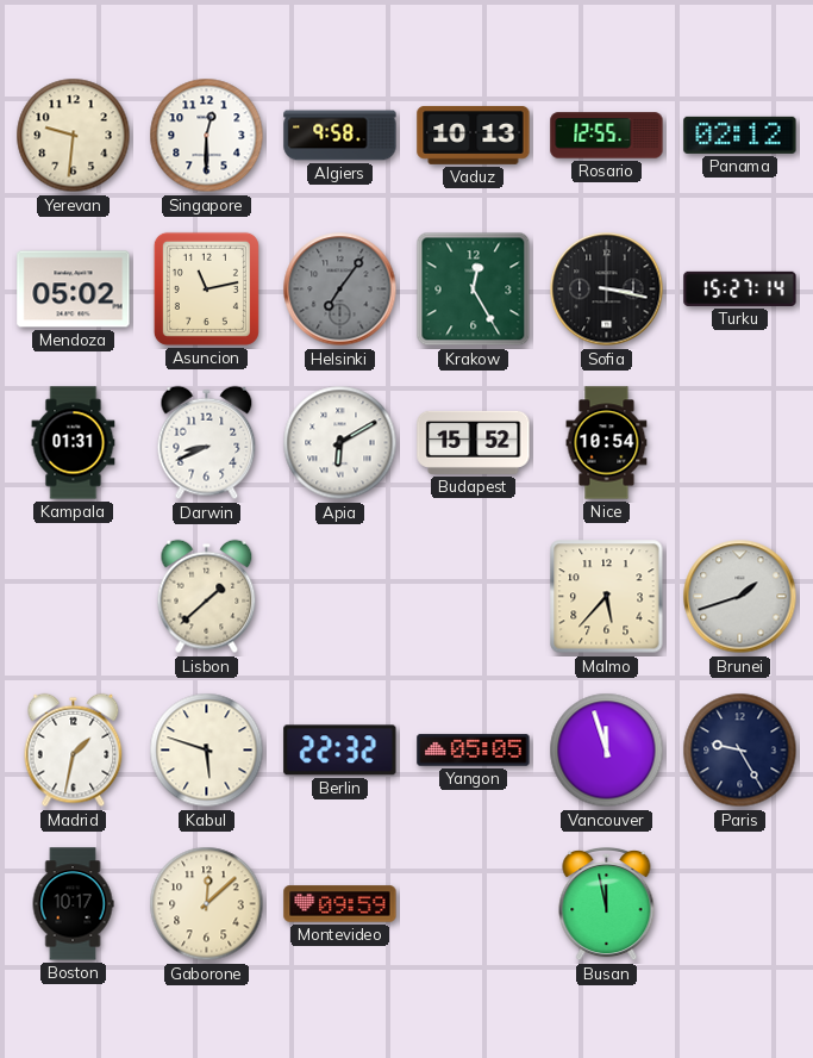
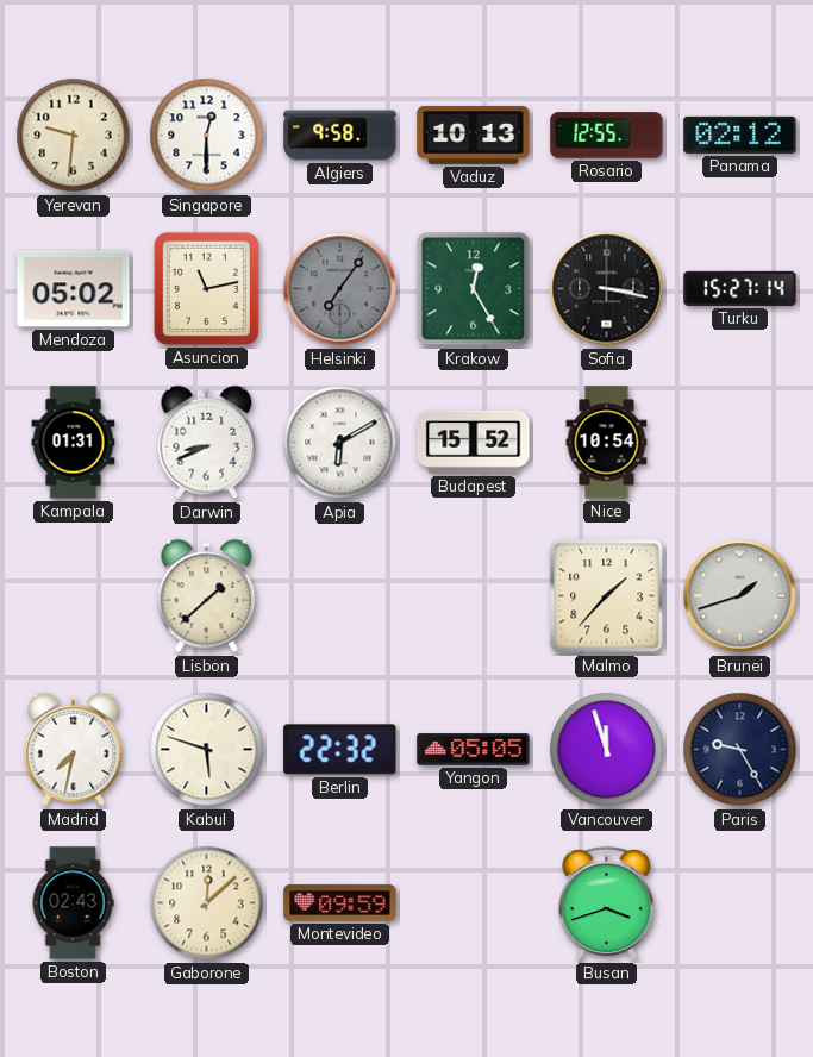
Malmo: 5:37 -> 1:37 (607, 596)
Madrid: 1:32 -> 7:32 (74, 750)
Boston: 10:17 -> 02:43 (73, 903)
Busan: 11:58 -> 3:42 (607, 903)
